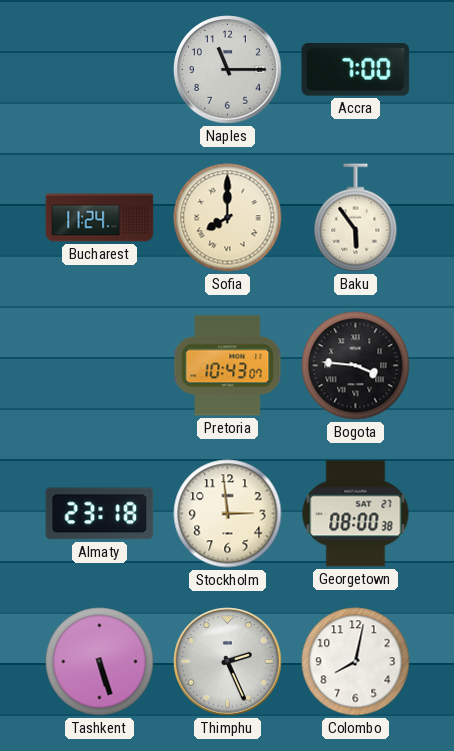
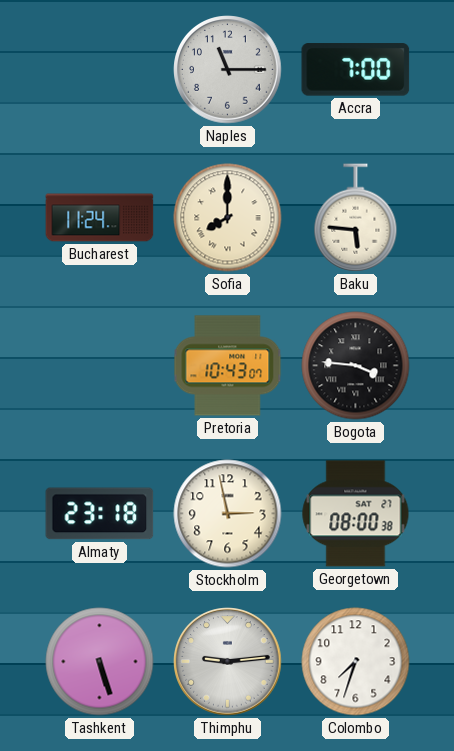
Baku: 5:54 -> 5:46 (356, 218)
Stockholm: 2:59 -> 2:58 (228, 514)
Thimphu: 2:26 -> 9:14 (228, 662)
Colombo: 8:02 -> 7:33 (356, 662)
